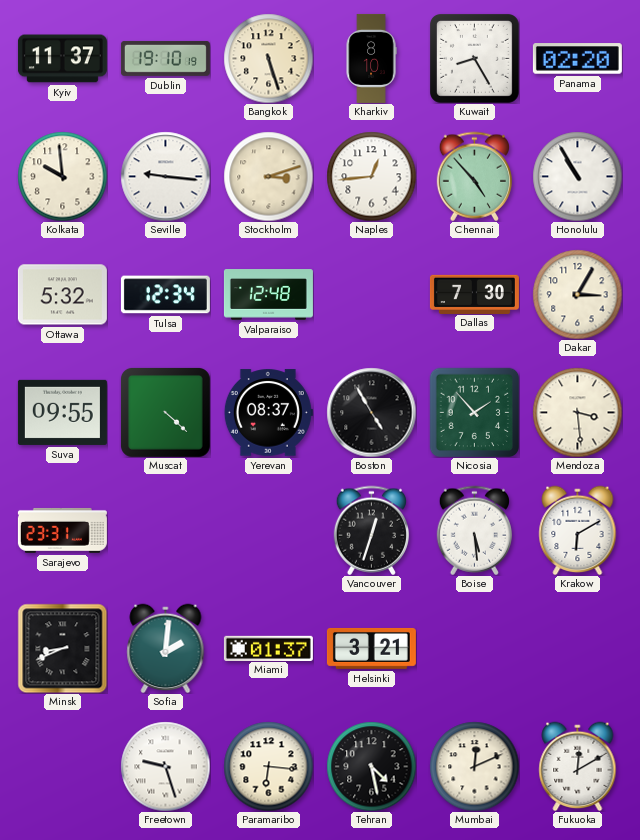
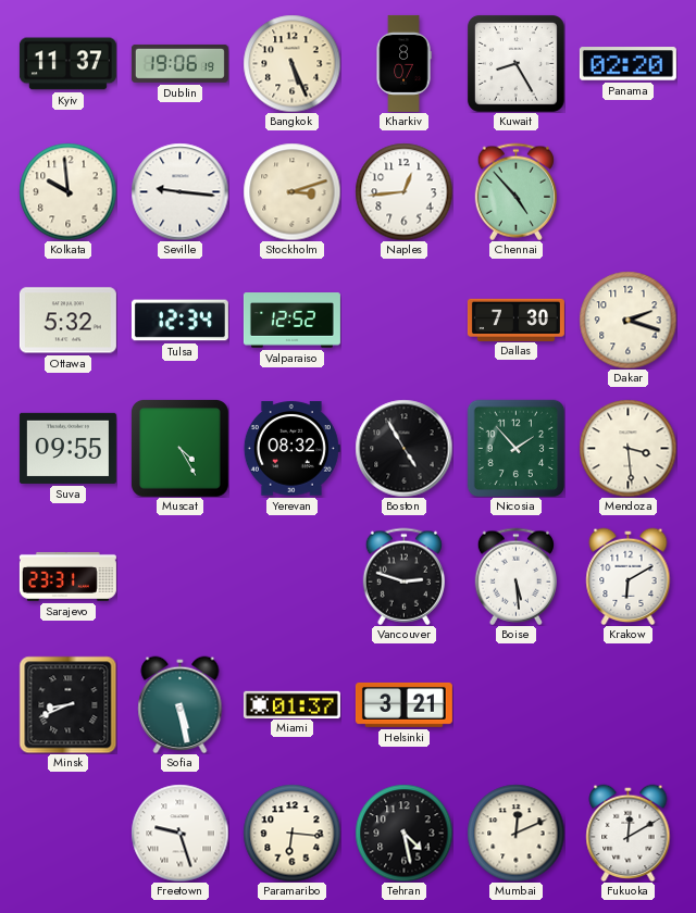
Dublin: 19:10 -> 19:06 (179, 63)
Bangkok: 5:27 -> 5:26 (291, 63)
Kharkiv: 8:10 -> 8:07 (403, 63)
Honolulu: 10:55 -> none (577, 176)
Valparaiso: 12:48 -> 12:52 (291, 321)
Dakar: 3:05 -> 2:18 (627, 320)
Muscat: 4:22 -> 4:25 (179, 448)
Yerevan: 08:37 -> 08:32 (291, 449)
Vancouver: 12:33 -> 2:48 (403, 576)
Sofia: 2:01 -> 5:28 (181, 704)
